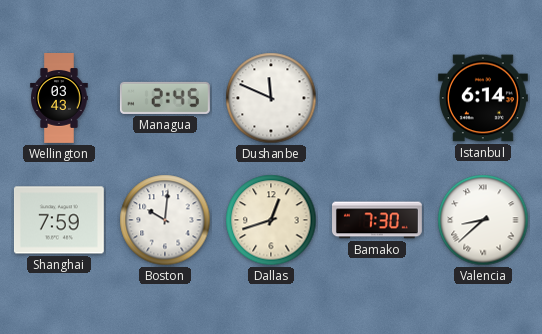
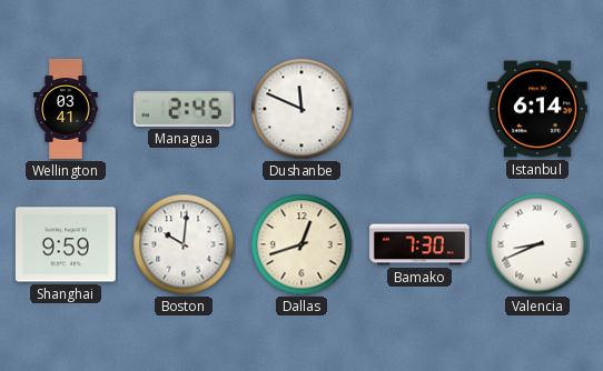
Wellington: 03:43 -> 03:41 (66, 110)
Shanghai: 7:59 -> 9:59 (66, 244)
Valencia: 8:38 -> 8:41 (537, 244)
